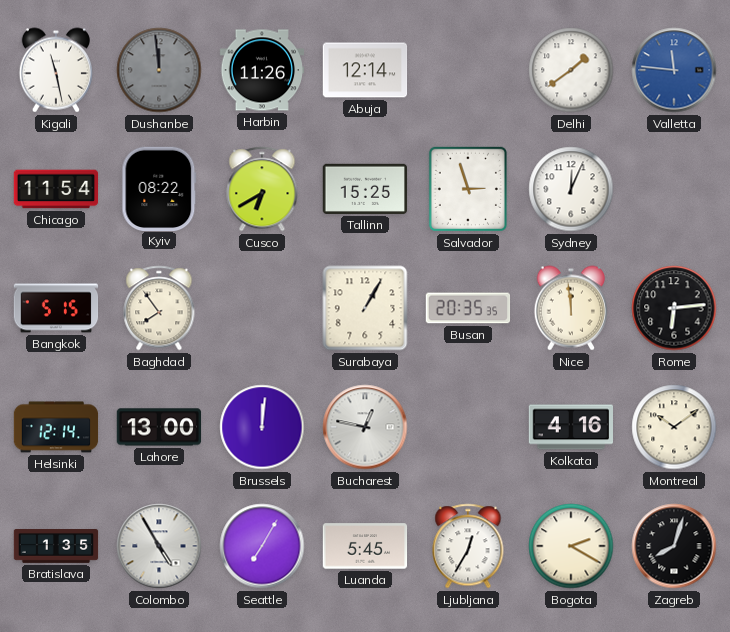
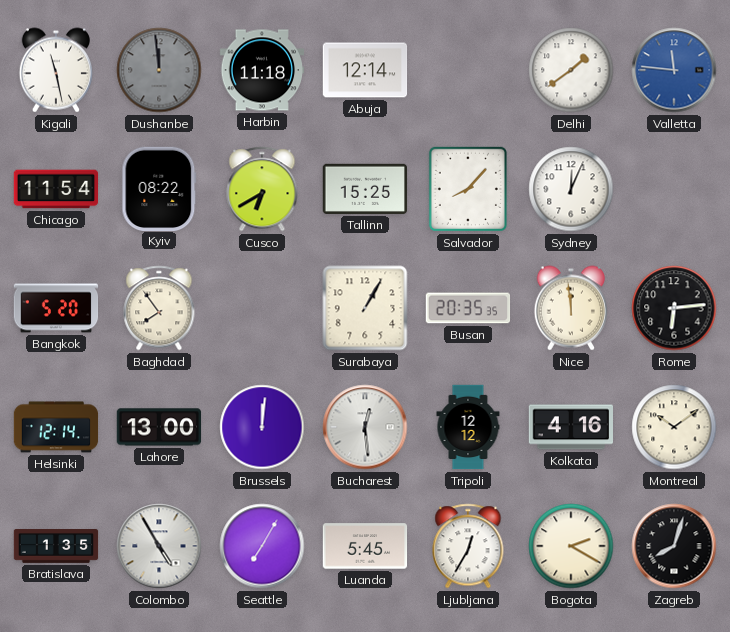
Harbin: 11:26 -> 11:18 (262, 70)
Salvador: 2:57 -> 8:07 (468, 189)
Bangkok: 5:15 -> 5:20 (56, 308)
Bucharest: 12:47 -> 12:29 (365, 427)
Tripoli: none -> 12:12 (468, 427)
